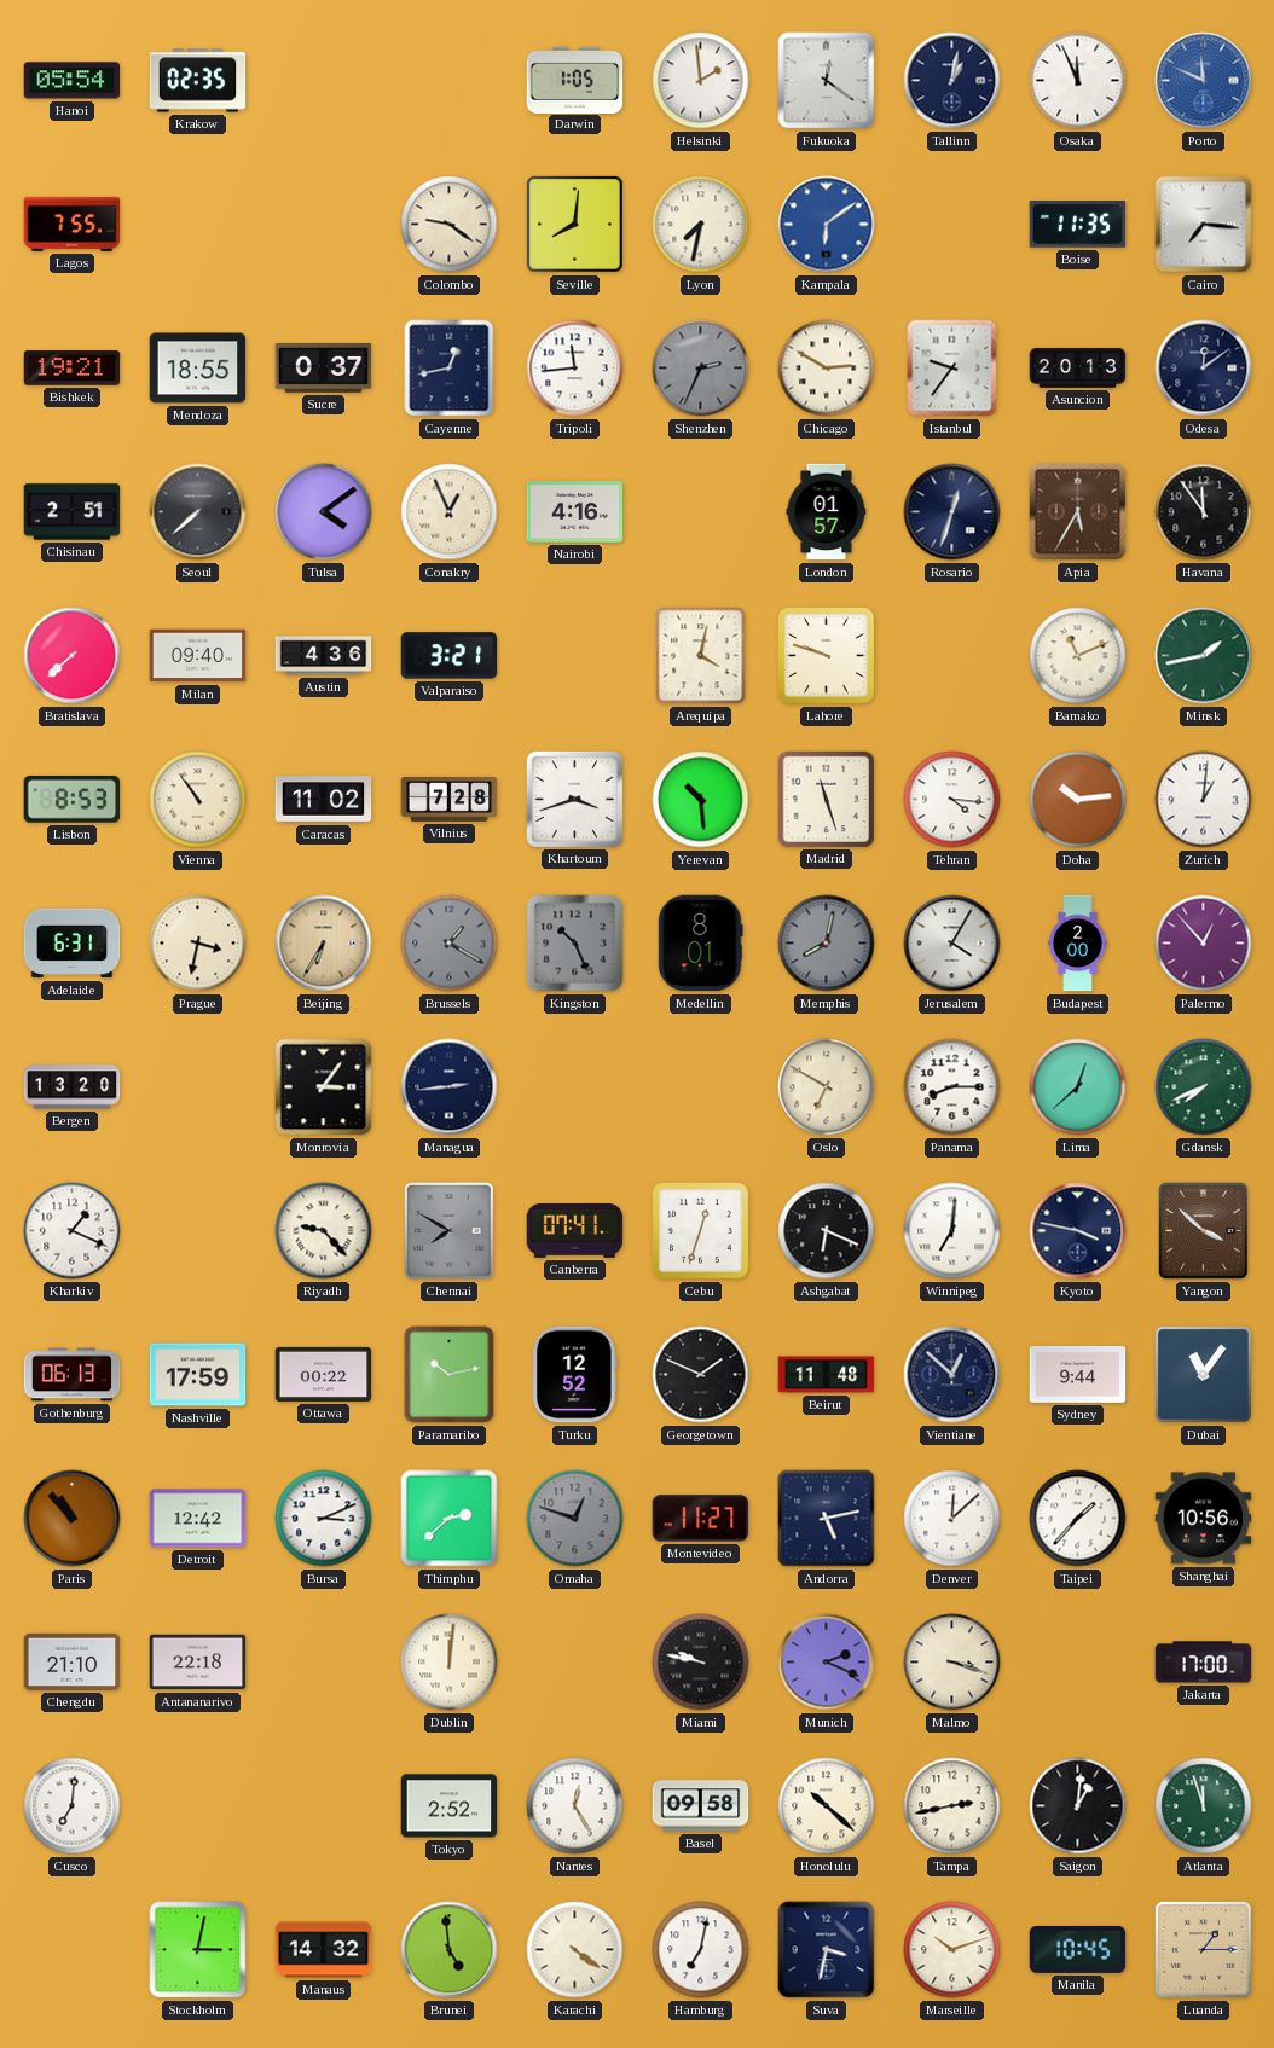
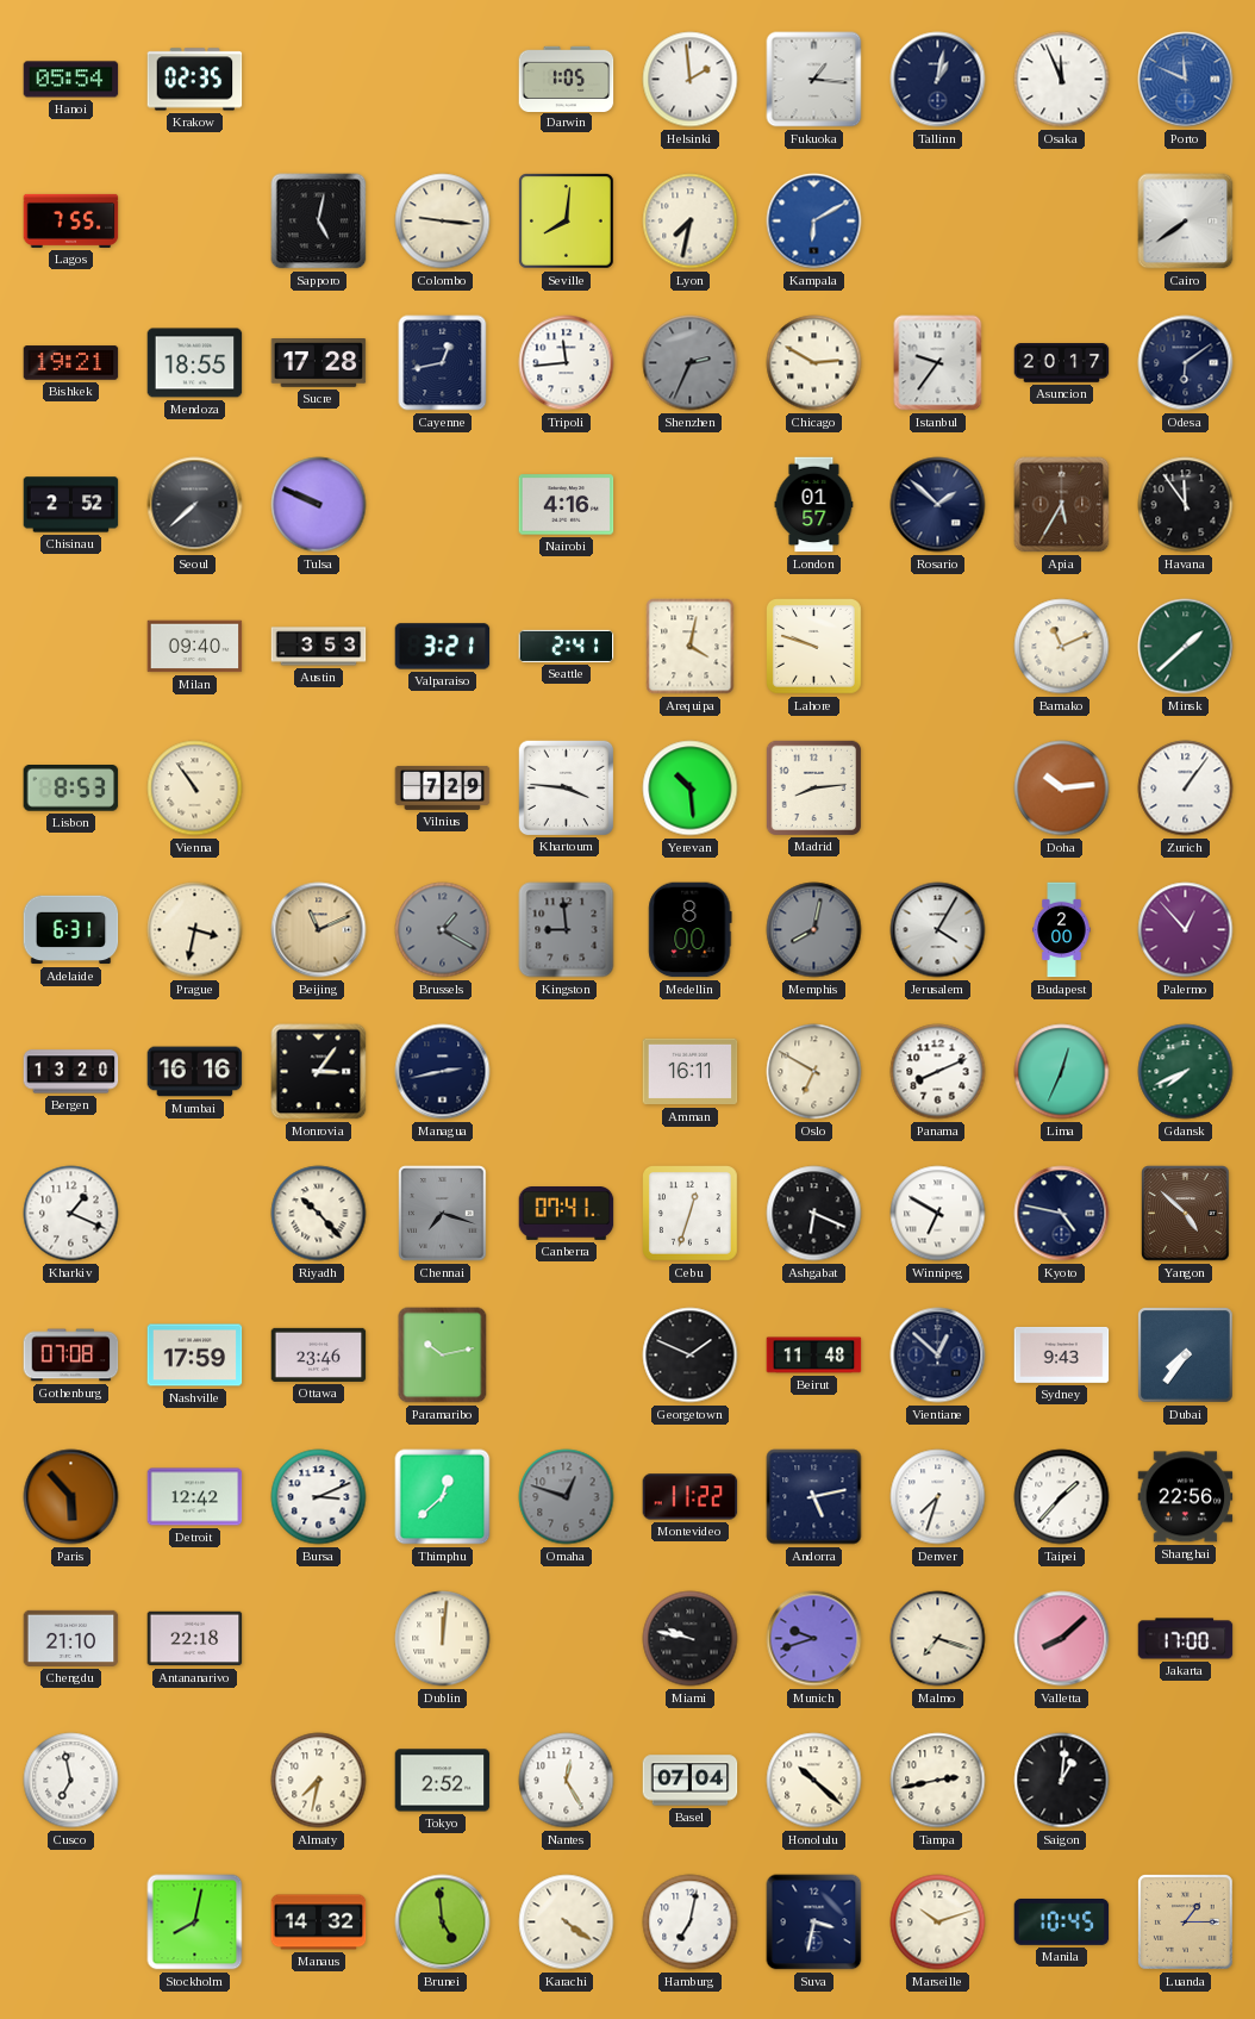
Fukuoka: 12:21 -> 1:16 (814, 80)
Sapporo: none -> 5:02 (319, 222)
Colombo: 9:21 -> 9:16 (443, 222)
Kampala: 6:09 -> 6:10 (814, 222)
Boise: 11:35 -> none (1078, 225)
Cairo: 7:16 -> 7:39 (1186, 222)
Sucre: 0:37 -> 17:28 (319, 363)
Asuncion: 20:13 -> 20:17 (1062, 363)
Odesa: 12:09 -> 6:09 (1186, 363)
Chisinau: 2:51 -> 2:52 (71, 505)
Tulsa: 4:09 -> 9:49 (319, 505)
Conakry: 12:56 -> none (450, 512)
Rosario: 12:33 -> 1:52 (938, 505)
Bratislava: 7:38 -> none (73, 656)
Austin: 4:36 -> 3:53 (319, 647)
Seattle: none -> 2:41 (567, 646)
Minsk: 1:43 -> 1:38 (1186, 647)
Caracas: 11:02 -> none (324, 800)
Vilnius: 7:28 -> 7:29 (443, 787)
Khartoum: 3:42 -> 3:46 (566, 787)
Madrid: 11:27 -> 8:14 (813, 787)
Tehran: 4:16 -> none (952, 800)
Zurich: 1:01 -> 1:06 (1186, 789)
Beijing: 6:35 -> 11:11 (319, 930)
Kingston: 10:26 -> 8:59 (567, 930)
Medellin: 8:01 -> 8:00 (691, 930)
Mumbai: none -> 16:16 (195, 1072)
Managua: 2:44 -> 2:43 (443, 1072)
Amman: none -> 16:11 (691, 1072)
Panama: 8:15 -> 8:11 (938, 1072)
Lima: 12:38 -> 12:34 (1062, 1072)
Riyadh: 9:23 -> 10:23 (319, 1214)
Chennai: 7:50 -> 7:18 (443, 1214)
Winnipeg: 7:01 -> 6:50 (938, 1214)
Kyoto: 3:47 -> 4:47 (1062, 1214)
Yangon: 3:52 -> 4:52 (1186, 1214)
Gothenburg: 06:13 -> 07:08 (71, 1356)
Ottawa: 00:22 -> 23:46 (319, 1354)
Turku: 12:52 -> none (575, 1375)
Sydney: 9:44 -> 9:43 (1062, 1354)
Dubai: 11:06 -> 7:36 (1186, 1356)
Paris: 10:53 -> 5:53 (71, 1497)
Thimphu: 2:38 -> 12:38 (443, 1497)
Montevideo: 11:27 -> 11:22 (691, 1497)
Denver: 12:08 -> 7:33 (938, 1497)
Shanghai: 10:56 -> 22:56 (1186, 1497)
Munich: 2:19 -> 9:42 (814, 1639)
Malmo: 3:18 -> 7:18 (938, 1639)
Valletta: none -> 8:08 (1062, 1639)
Cusco: 7:01 -> 6:58 (71, 1781)
Almaty: none -> 7:32 (319, 1781)
Basel: 09:58 -> 07:04 (691, 1781)
Atlanta: 11:57 -> none (1204, 1806)
Stockholm: 3:02 -> 8:02 (195, 1923)
